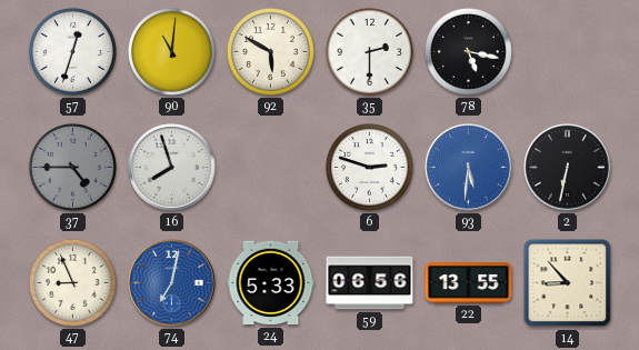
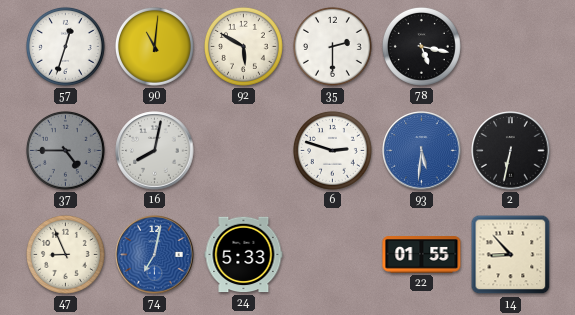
16: 7:57 -> 8:02 (155, 151)
59: 06:56 -> none (370, 283)
22: 13:55 -> 01:55 (422, 255)
